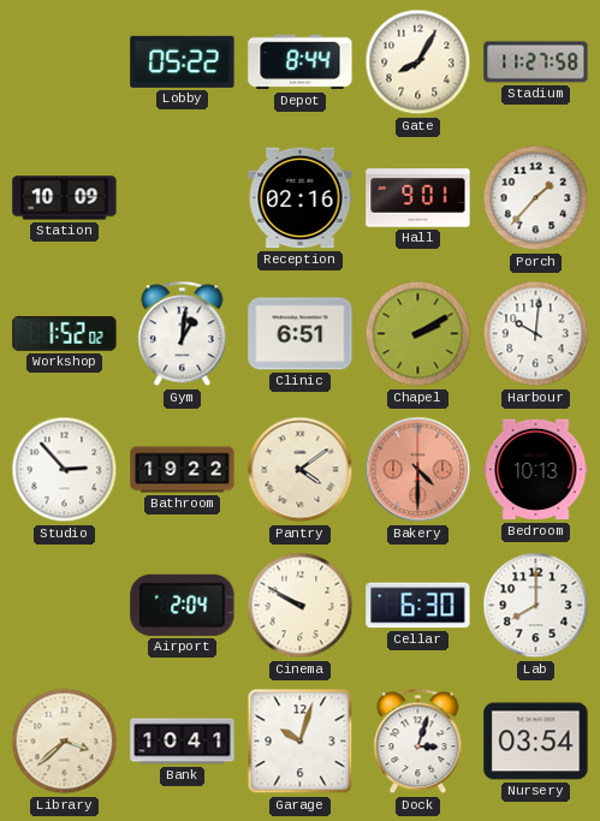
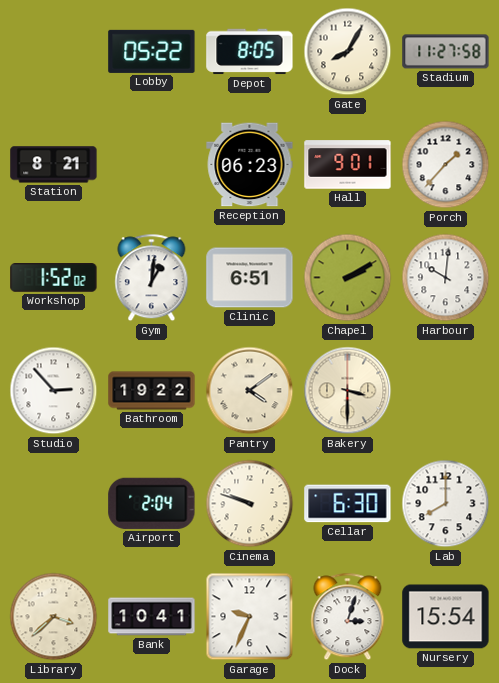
Depot: 8:44 -> 8:05 (250, 52)
Station: 10:09 -> 8:21 (54, 165)
Reception: 02:16 -> 06:23 (250, 165)
Bakery: 4:30 -> 3:30 (348, 391)
Bakery dial: salmon -> cream (348, 391)
Bedroom: 10:13 -> none (536, 470)
Cinema: 9:50 -> 9:48 (250, 504)
Garage: 10:03 -> 9:34 (250, 617)
Nursery: 03:54 -> 15:54 (446, 617)
